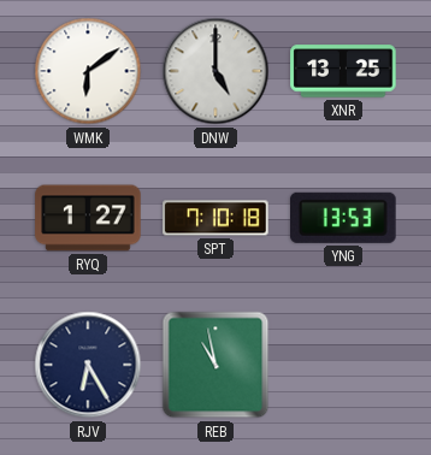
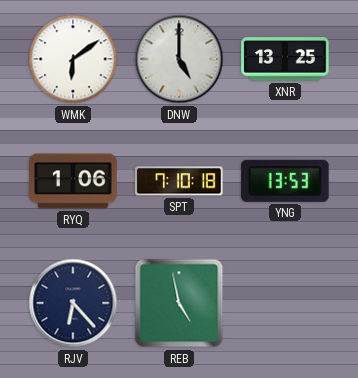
RYQ: 1:27 -> 1:06 (73, 181)
RJV: 6:25 -> 6:23 (73, 303)
REB: 10:58 -> 4:58 (179, 303)
